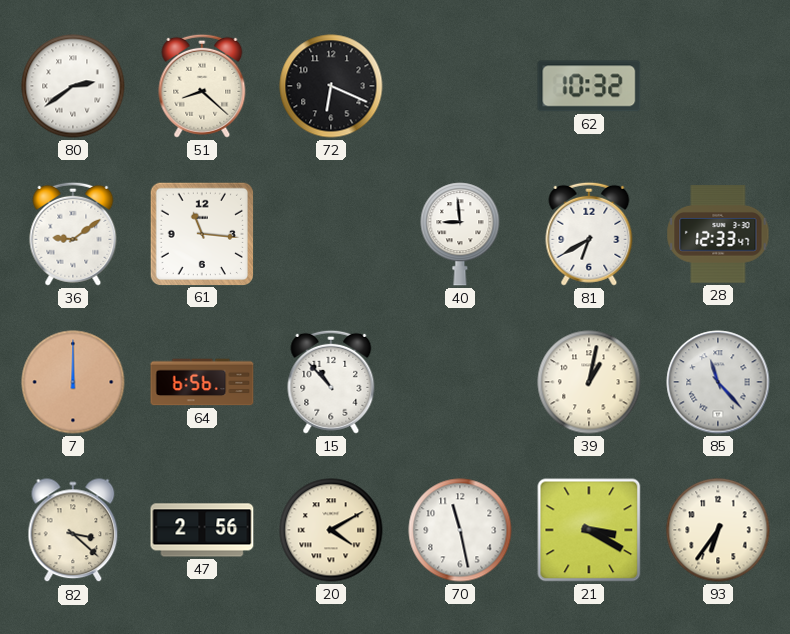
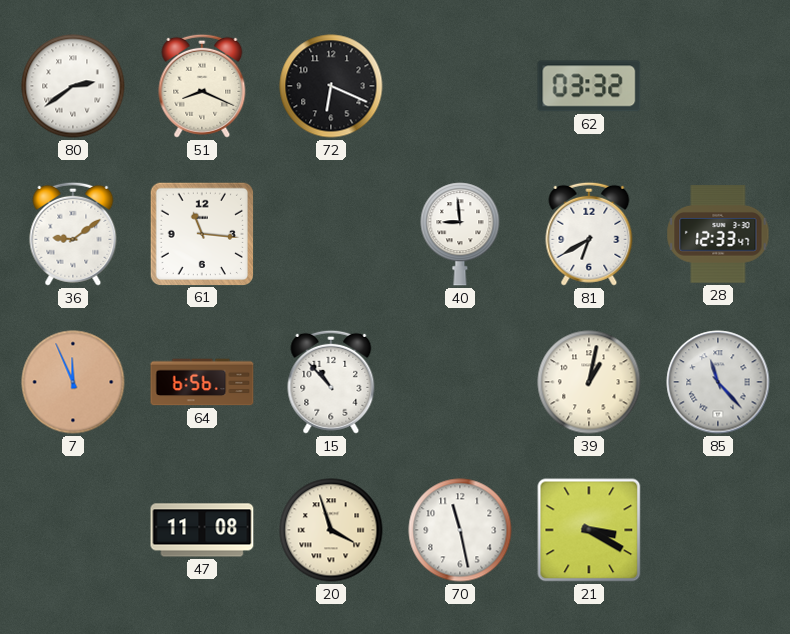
51: 8:22 -> 8:19 (202, 86)
62: 10:32 -> 03:32 (589, 86)
7: 12:00 -> 11:56 (73, 382)
82: 3:22 -> none (73, 531)
47: 2:56 -> 11:08 (202, 530)
20: 4:10 -> 3:57 (331, 530)
93: 6:36 -> none (718, 530)
